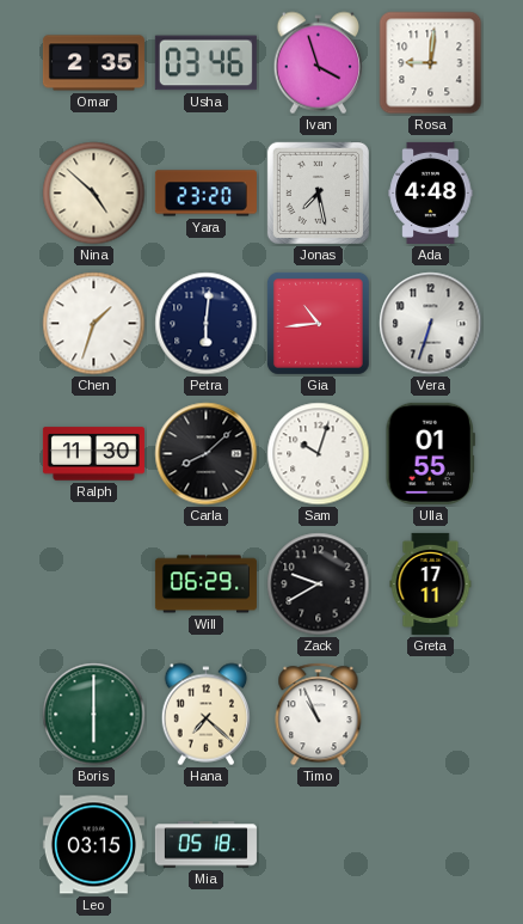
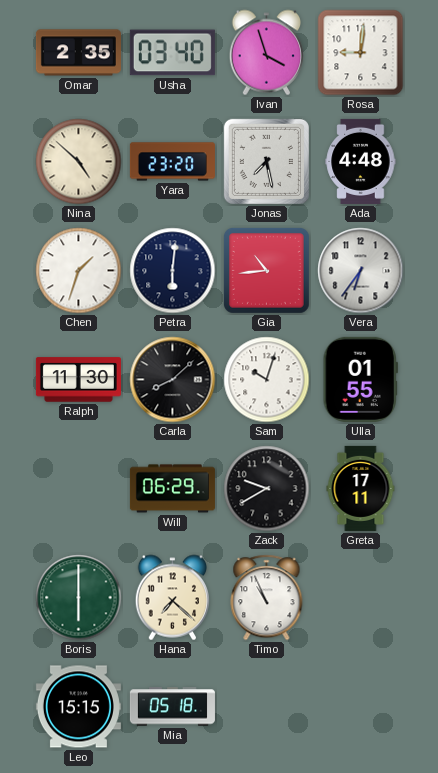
Usha: 03:46 -> 03:40 (172, 53)
Vera: 6:33 -> 6:36 (361, 271)
Leo: 03:15 -> 15:15 (78, 707)
